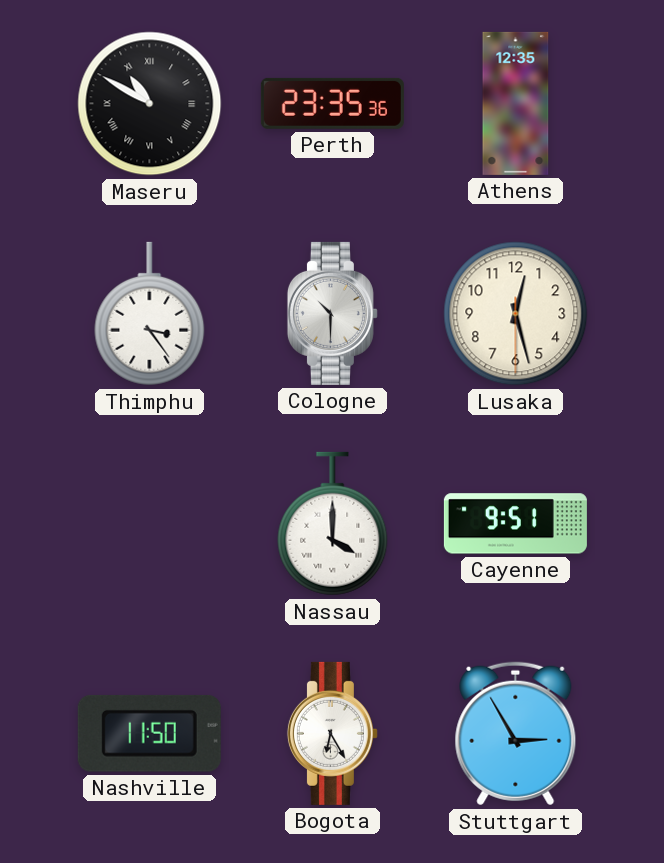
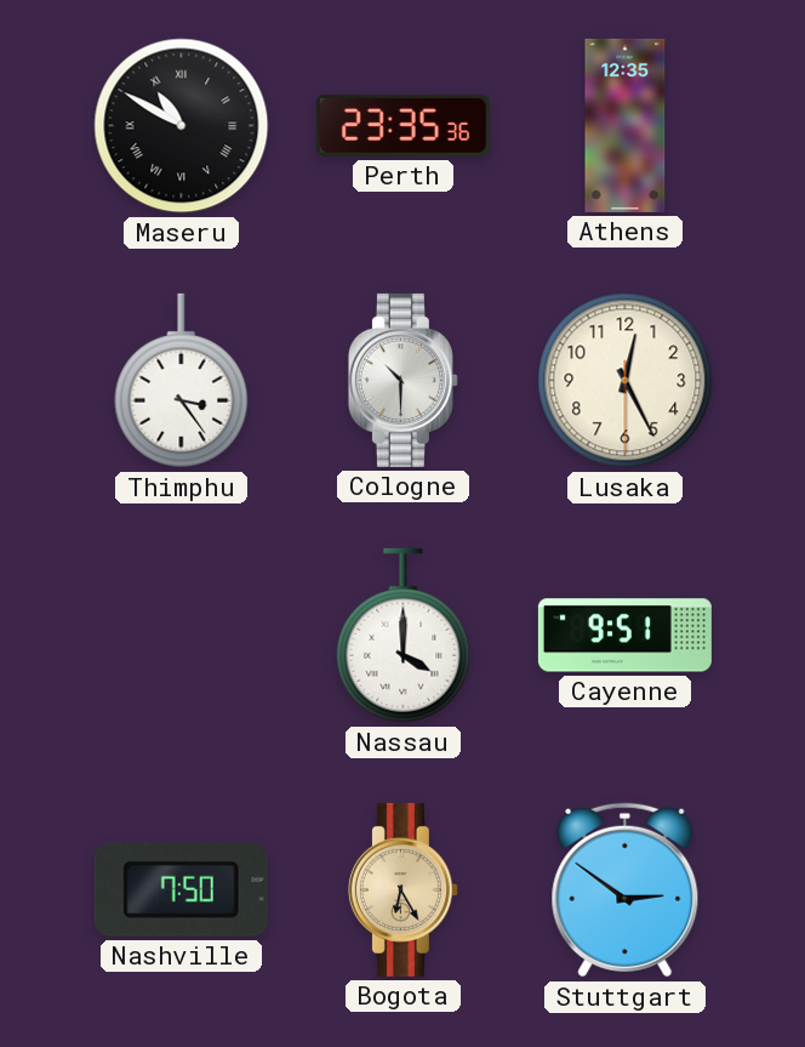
Lusaka: 12:27 -> 12:25 (626, 381)
Nashville: 11:50 -> 7:50 (181, 889)
Bogota dial: white -> champagne (402, 889)
Stuttgart: 2:55 -> 2:51 (626, 890)
